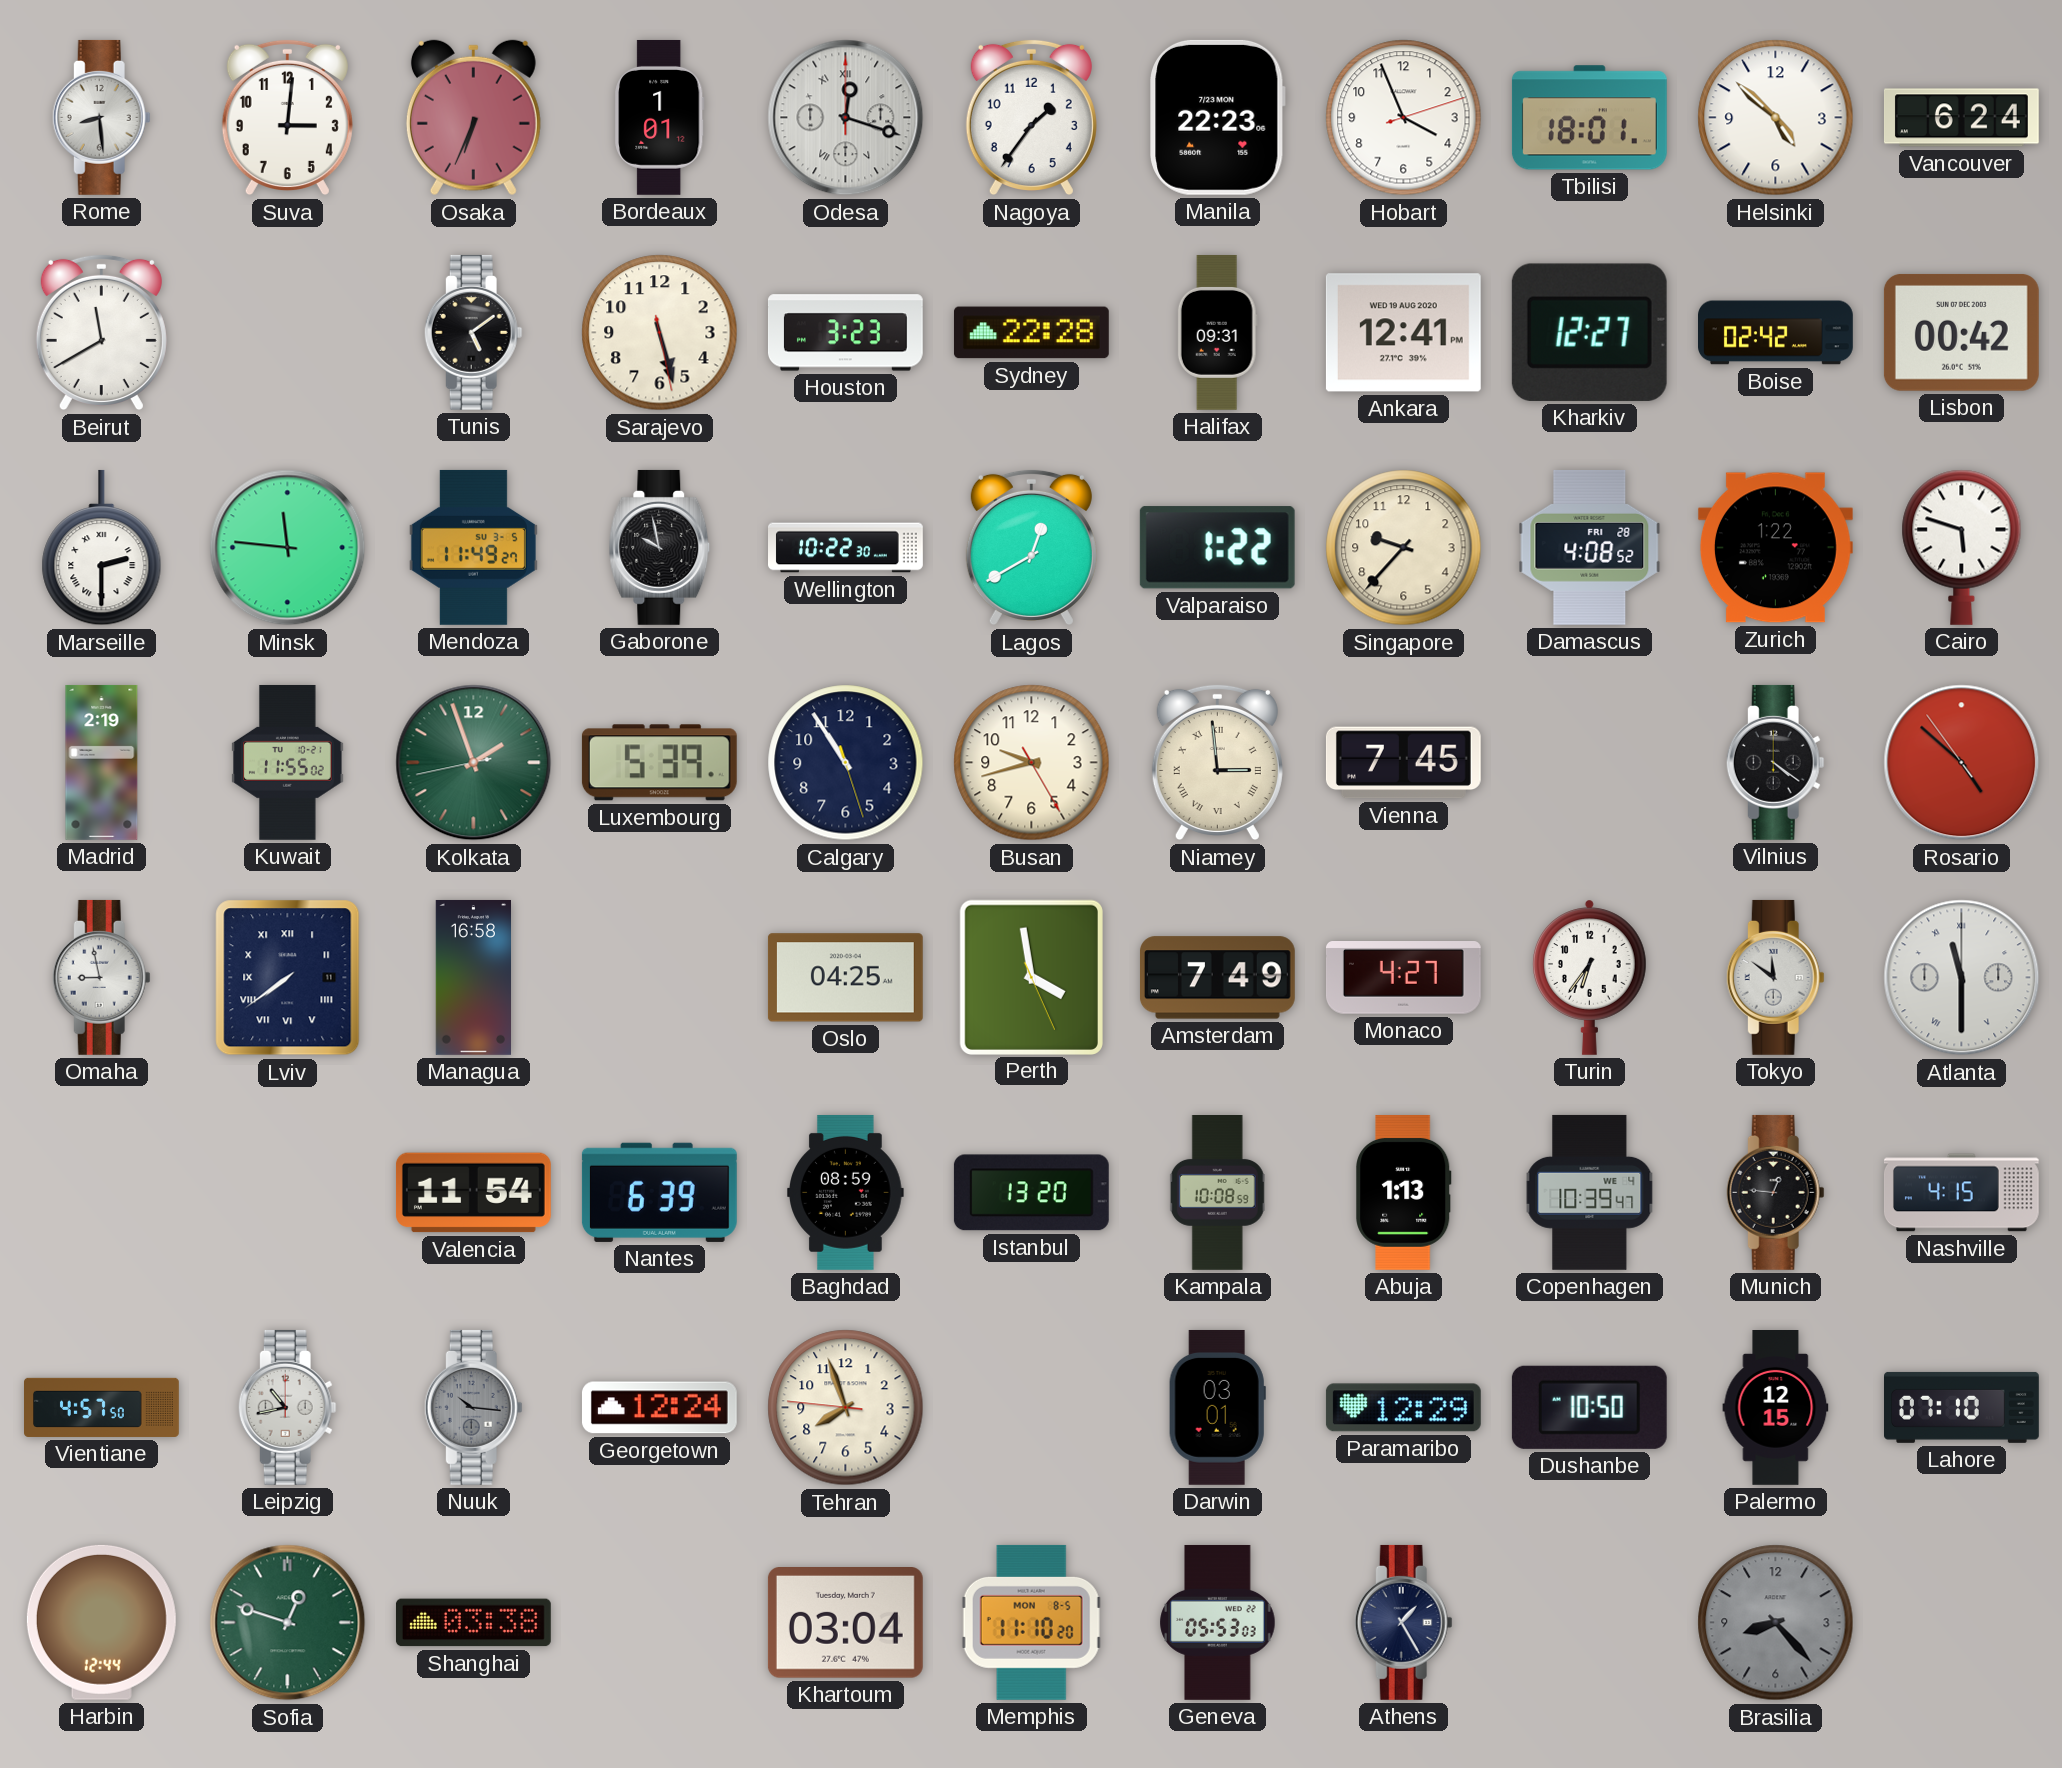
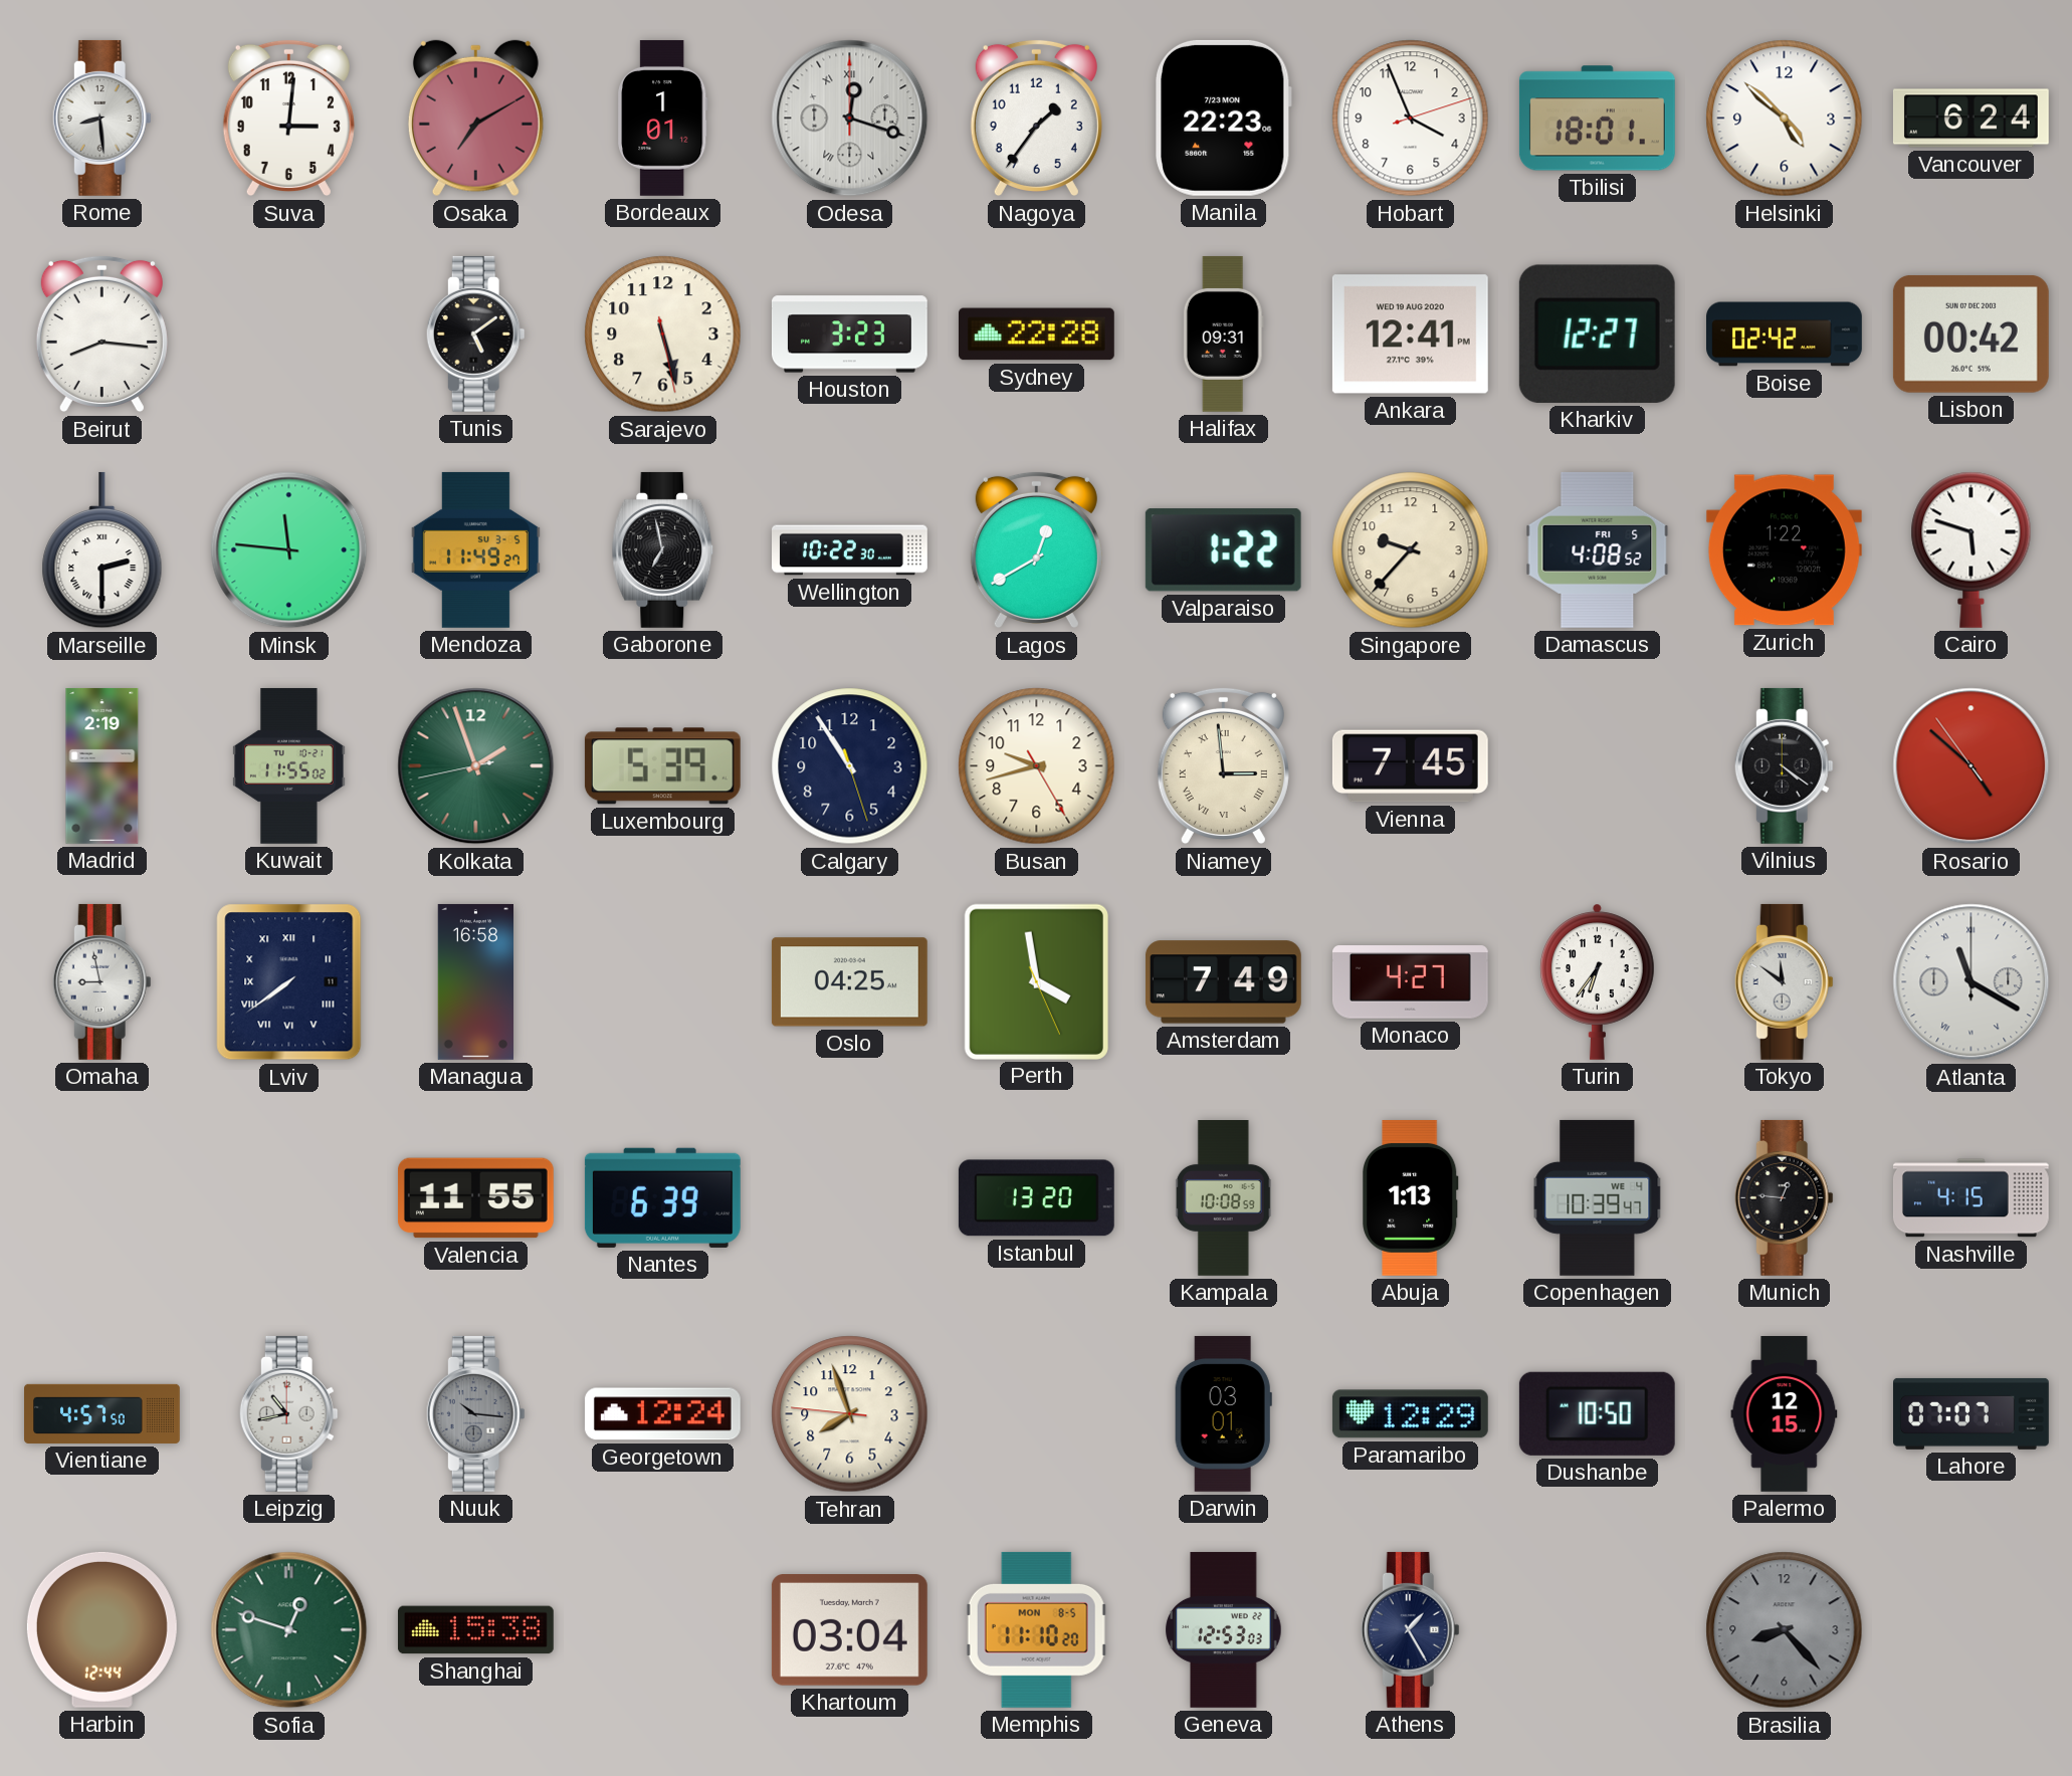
Osaka: 6:34 -> 7:10 (475, 119)
Beirut: 11:40 -> 8:16 (101, 335)
Gaborone: 9:58 -> 6:58 (663, 549)
Damascus date: FRI 28 -> FRI 5 (1598, 549)
Atlanta: 11:30 -> 11:20 (1972, 982)
Valencia: 11:54 -> 11:55 (475, 1198)
Baghdad: 08:59 -> none (846, 1192)
Lahore: 07:10 -> 07:07 (1972, 1413)
Shanghai: 03:38 -> 15:38 (475, 1630)
Geneva: 05:53 -> 12:53 (1224, 1629)
